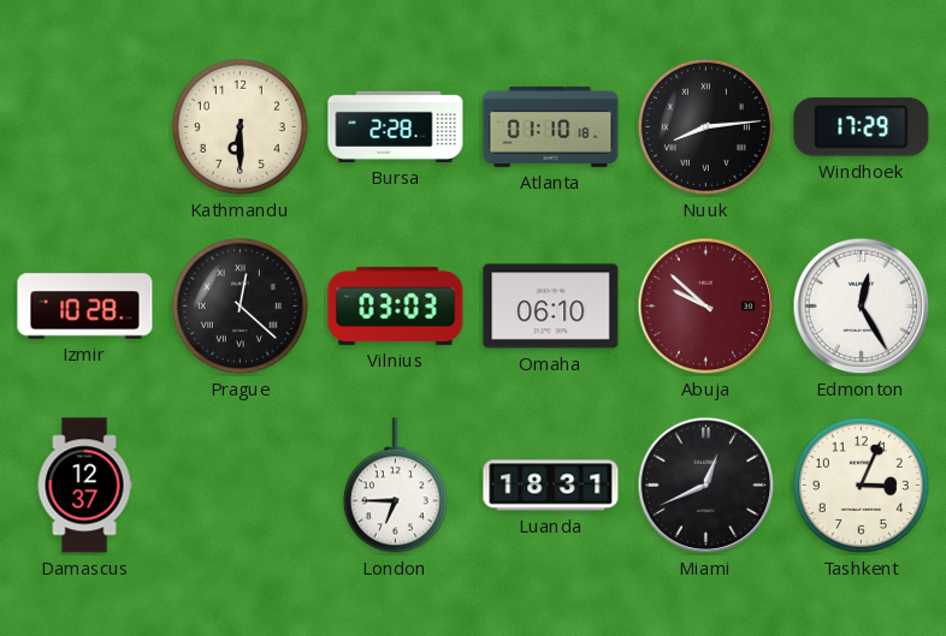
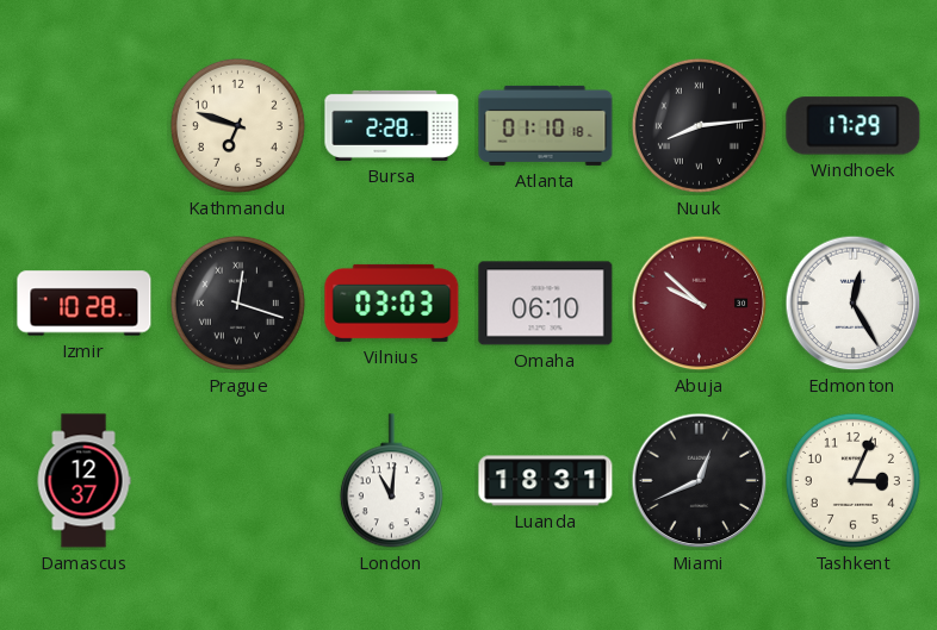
Kathmandu: 6:30 -> 6:48 (237, 125)
Prague: 12:22 -> 12:18 (237, 302)
London: 6:45 -> 11:01 (391, 481)
